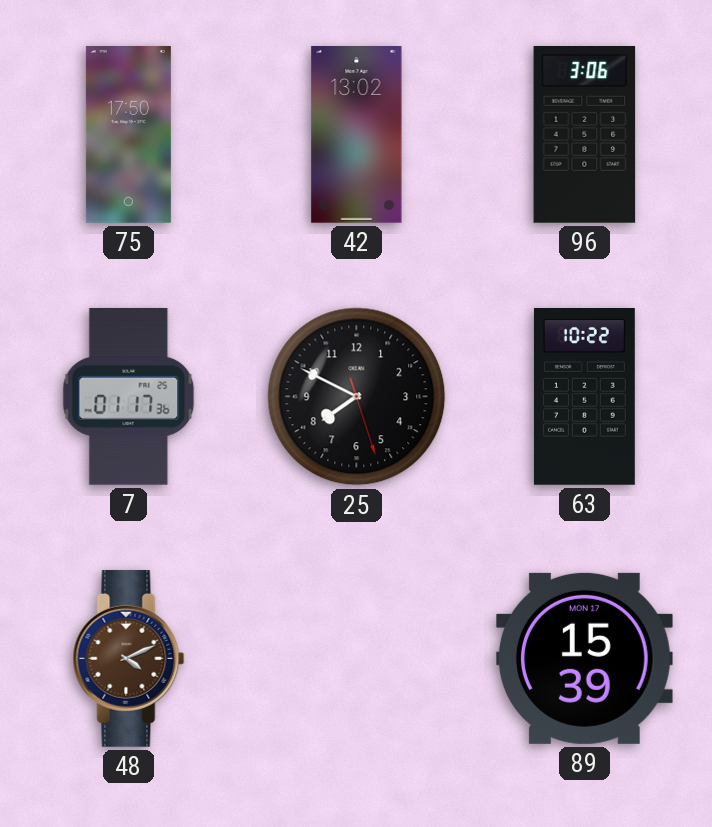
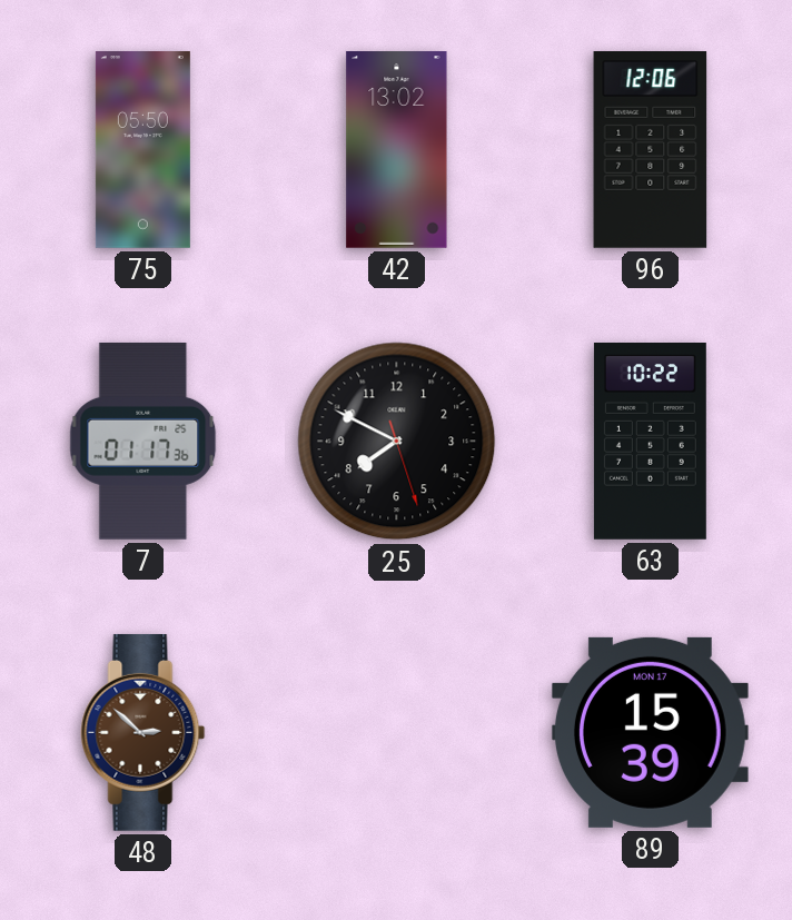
75: 17:50 -> 05:50 (142, 150)
96: 3:06 -> 12:06 (651, 150)
48: 4:11 -> 2:52 (143, 732)
